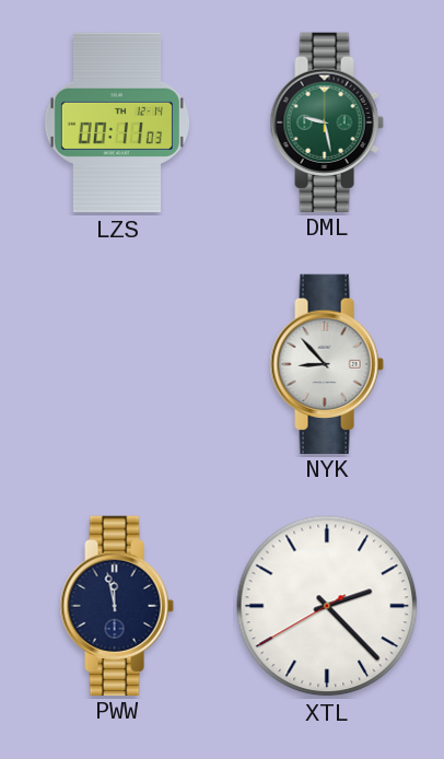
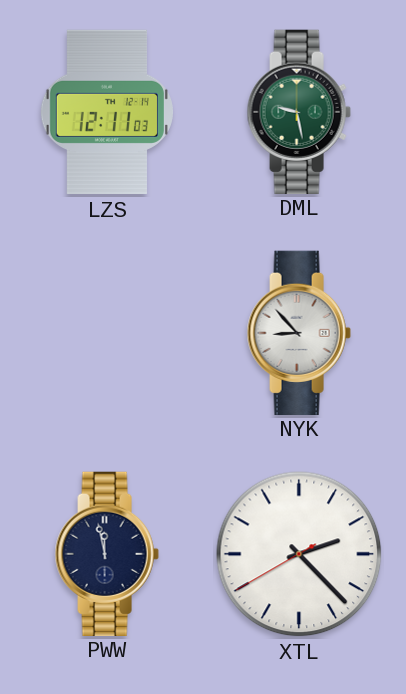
LZS: 00:11 -> 12:11 (107, 112)
